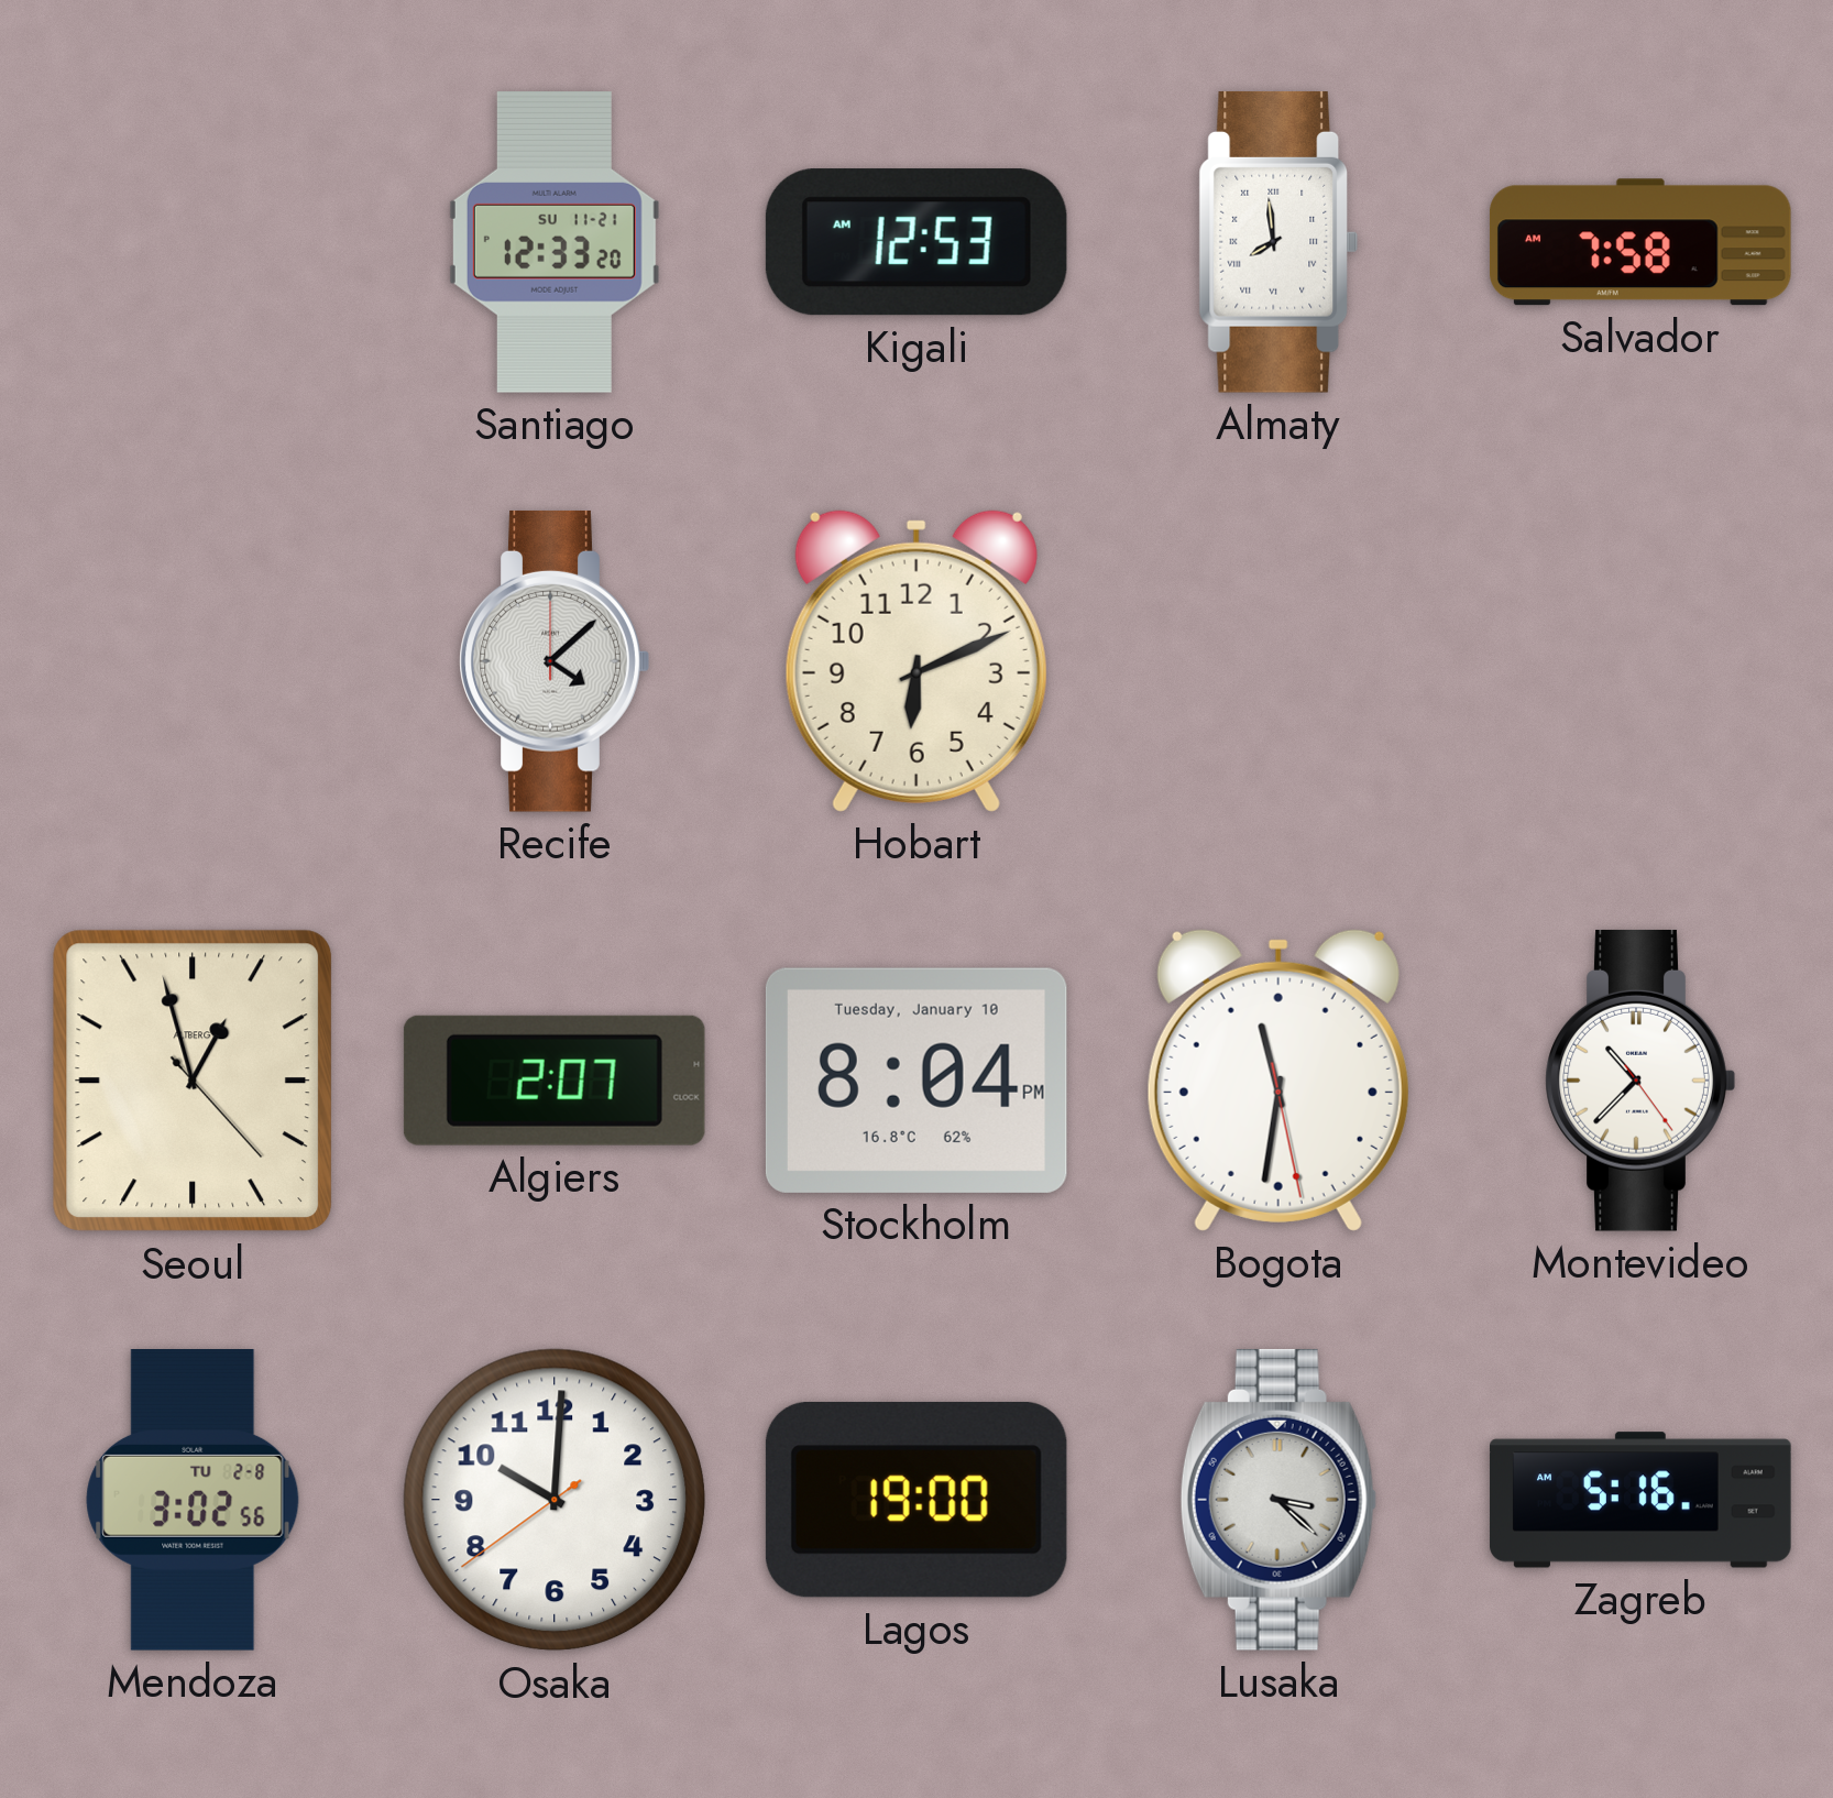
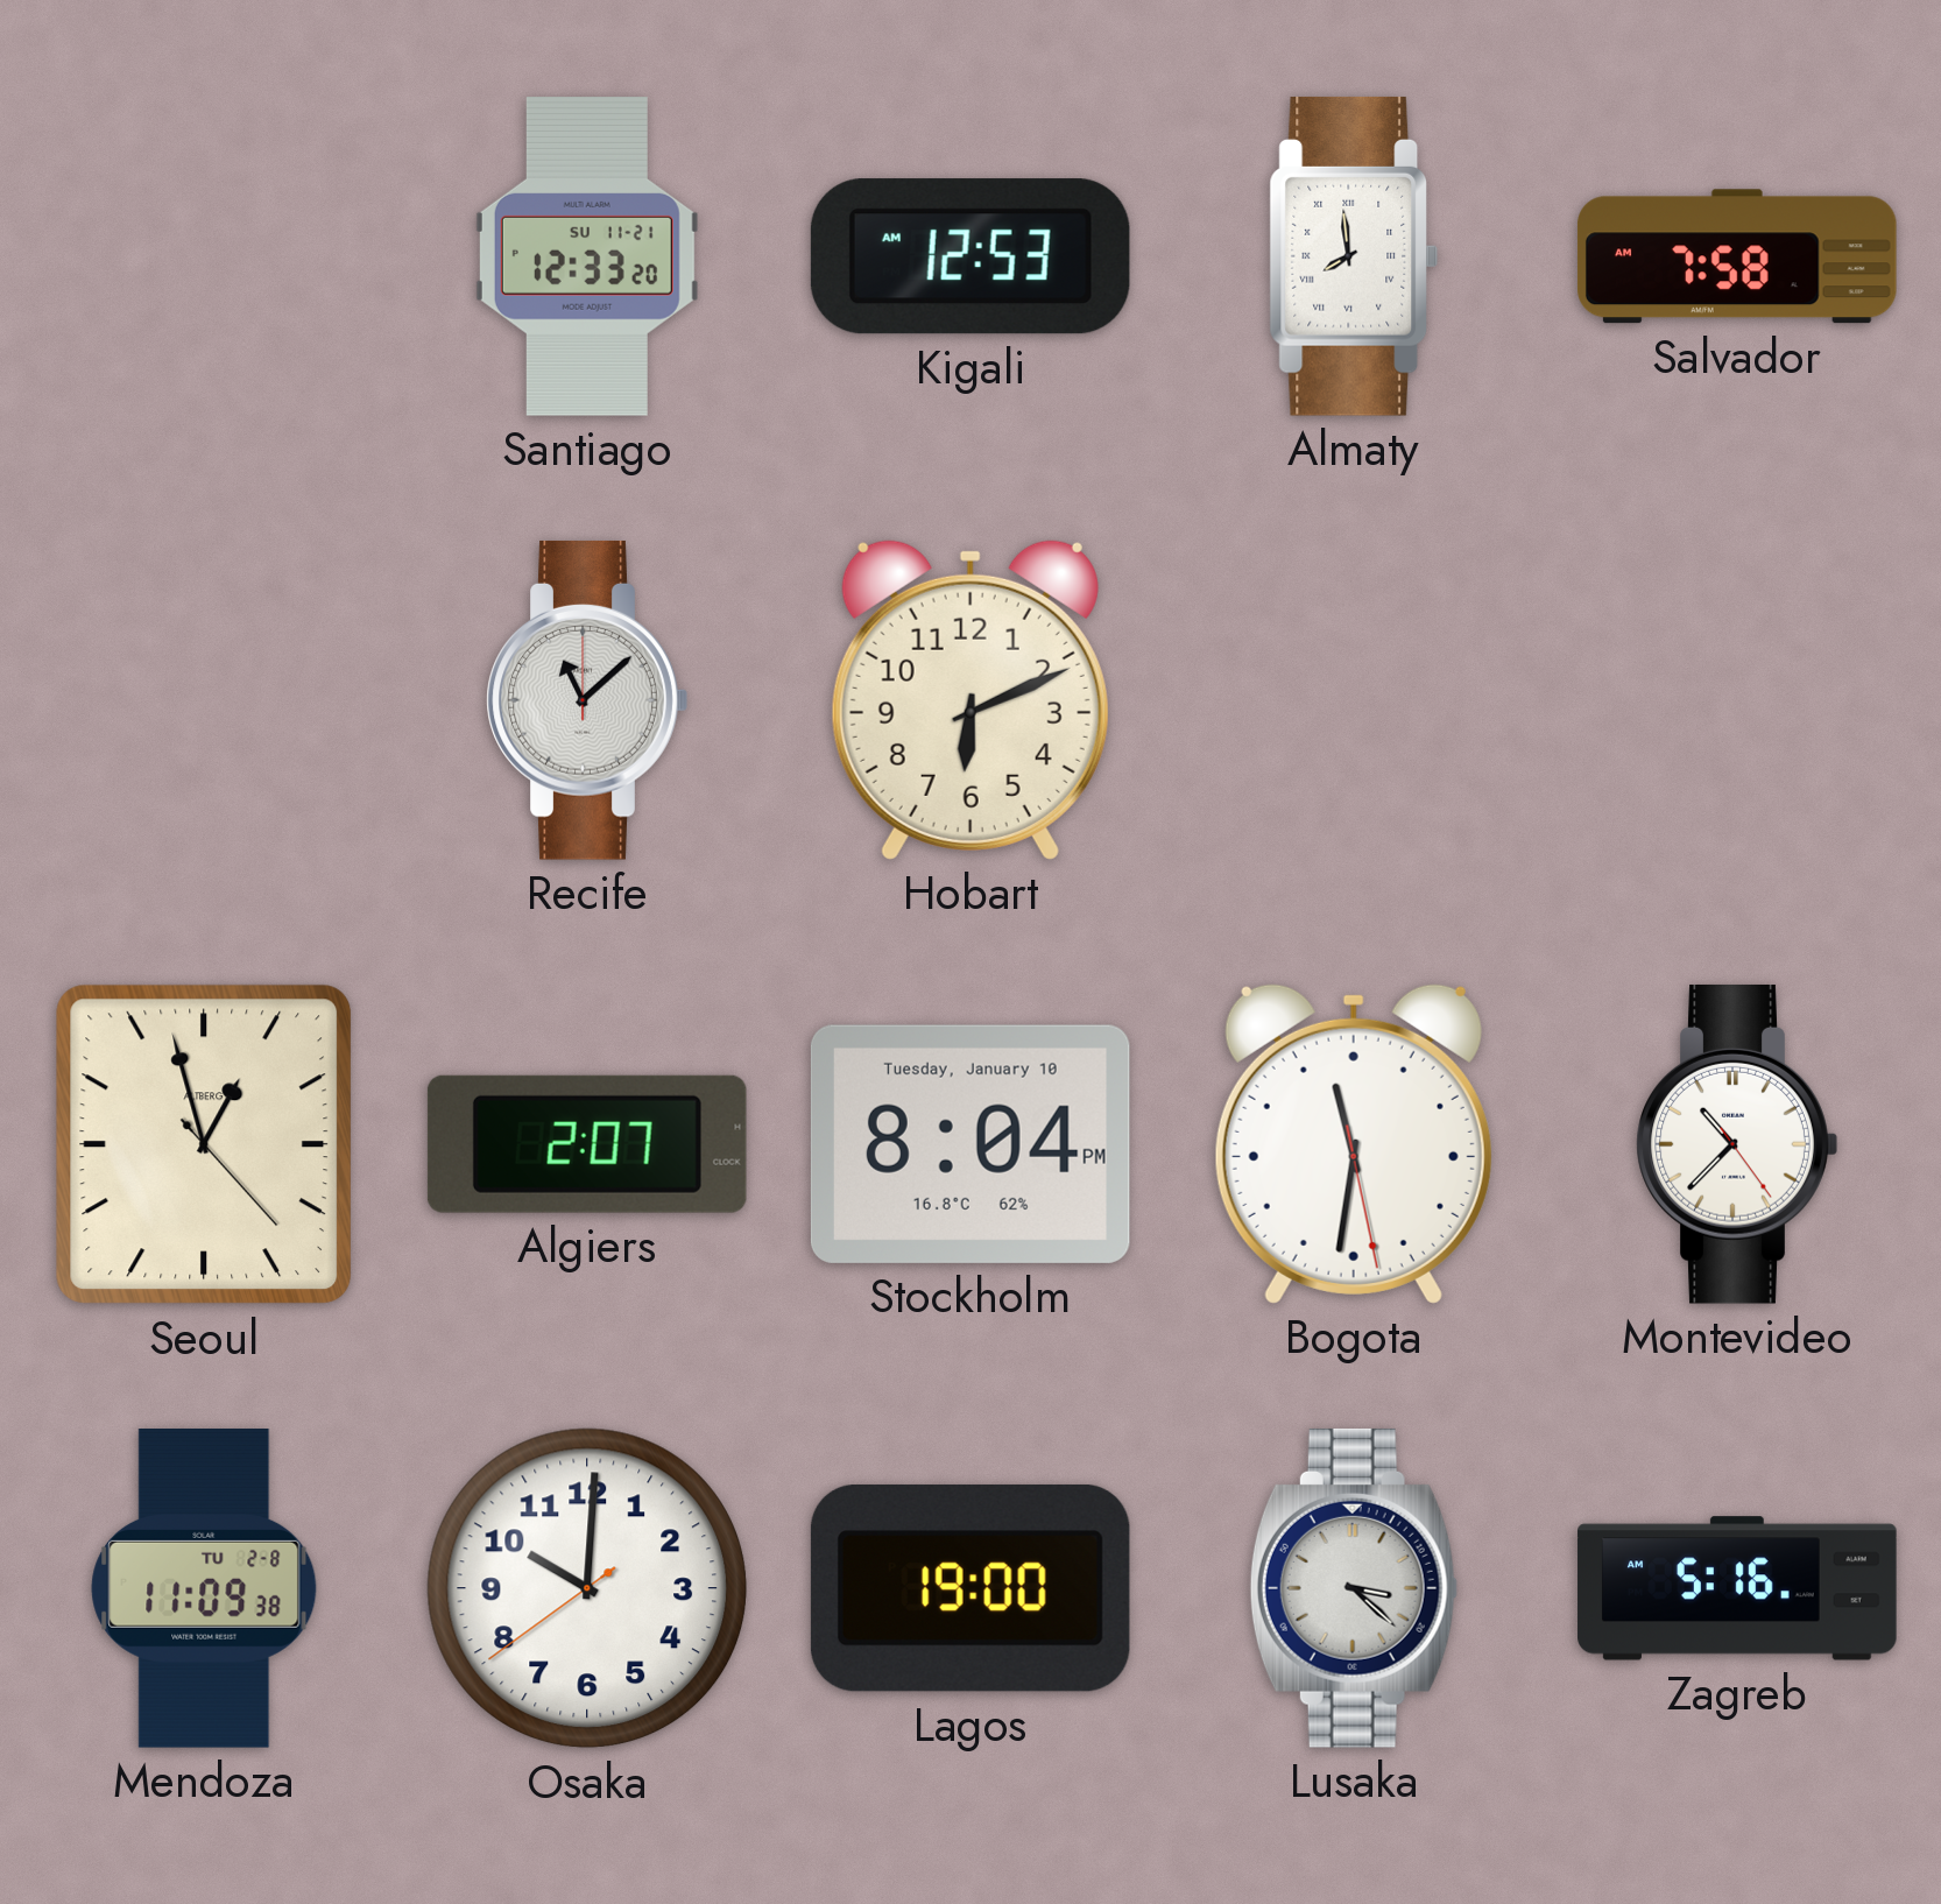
Recife: 4:08 -> 11:08 (587, 700)
Mendoza: 3:02 -> 11:09 (204, 1589)
